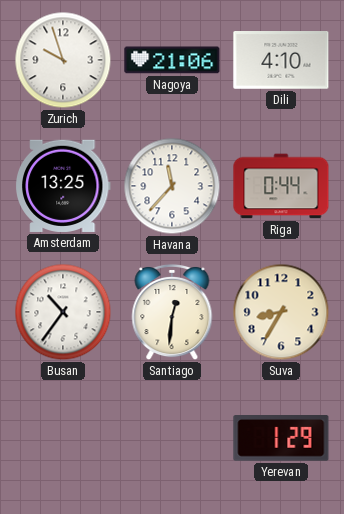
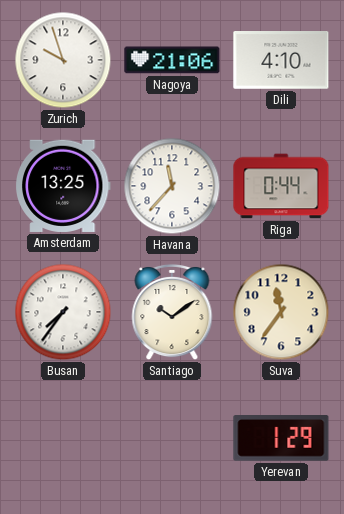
Busan: 10:36 -> 7:36 (63, 312)
Santiago: 12:31 -> 10:09 (172, 312)
Suva: 8:35 -> 11:36 (281, 312)
